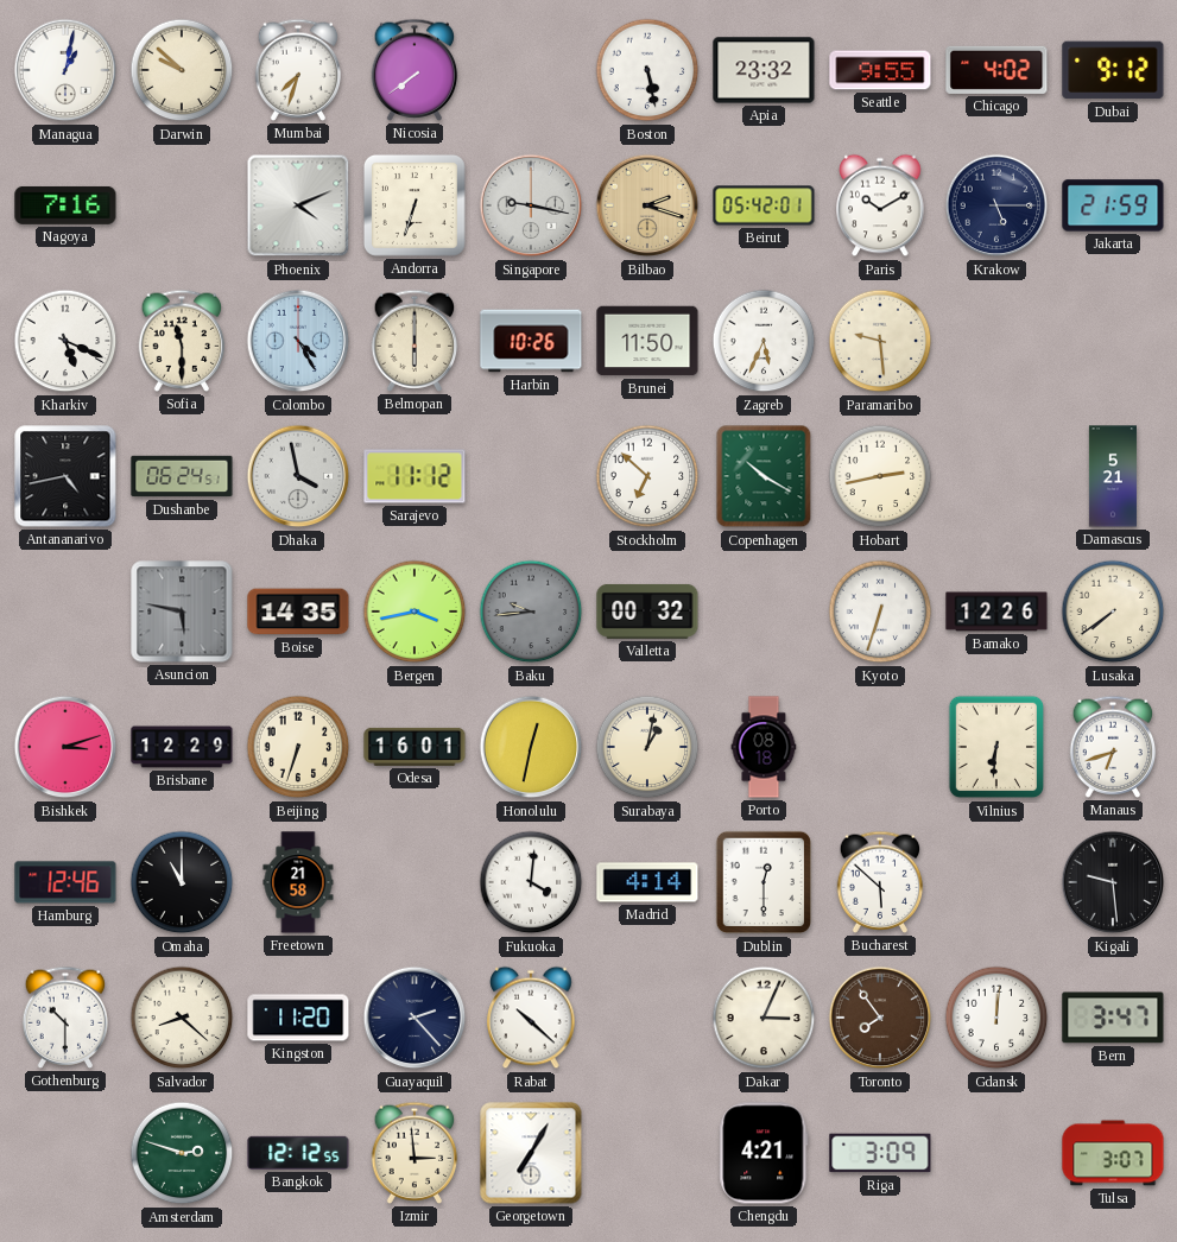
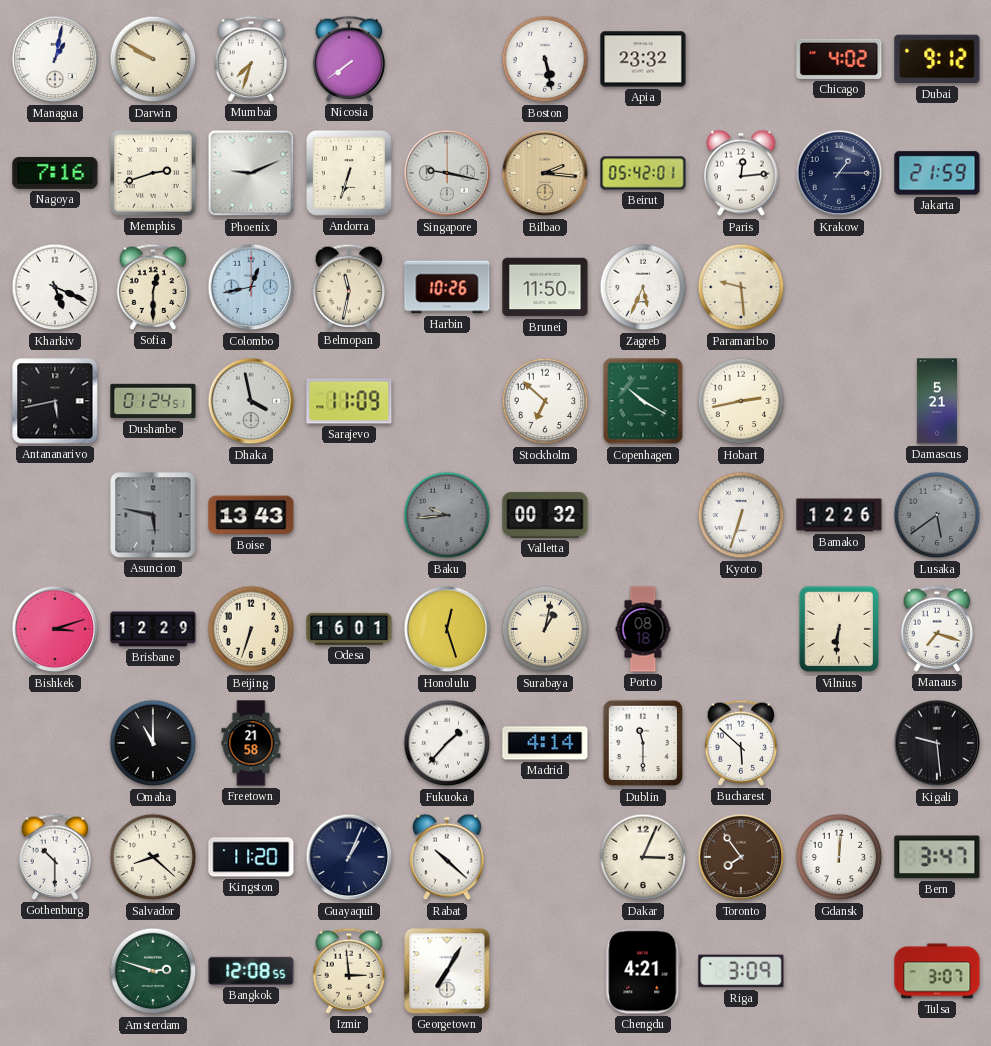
Darwin: 9:52 -> 9:50 (153, 59)
Seattle: 9:55 -> none (880, 70)
Memphis: none -> 2:42 (153, 173)
Phoenix: 4:11 -> 9:11 (251, 173)
Bilbao: 2:18 -> 2:16 (545, 173)
Paris: 10:10 -> 12:14 (741, 173)
Krakow: 5:15 -> 1:15 (839, 173)
Sofia: 11:30 -> 12:30 (153, 287)
Colombo: 4:25 -> 12:43 (251, 287)
Belmopan: 6:00 -> 11:32 (349, 287)
Antananarivo: 4:43 -> 5:43 (55, 401)
Dushanbe: 06:24 -> 01:24 (153, 401)
Sarajevo: 11:12 -> 11:09 (349, 401)
Boise: 14:35 -> 13:43 (251, 515)
Bergen: 3:43 -> none (415, 612)
Lusaka: 7:39 -> 5:39 (937, 515)
Lusaka dial: cream -> grey (937, 515)
Honolulu: 12:32 -> 12:27 (447, 629)
Manaus: 6:42 -> 7:18 (937, 629)
Hamburg: 12:46 -> none (65, 882)
Fukuoka: 4:01 -> 1:37 (447, 743)
Dublin: 12:30 -> 11:30 (643, 743)
Guayaquil: 2:23 -> 1:04 (349, 857)
Bangkok: 12:12 -> 12:08 (251, 971)
